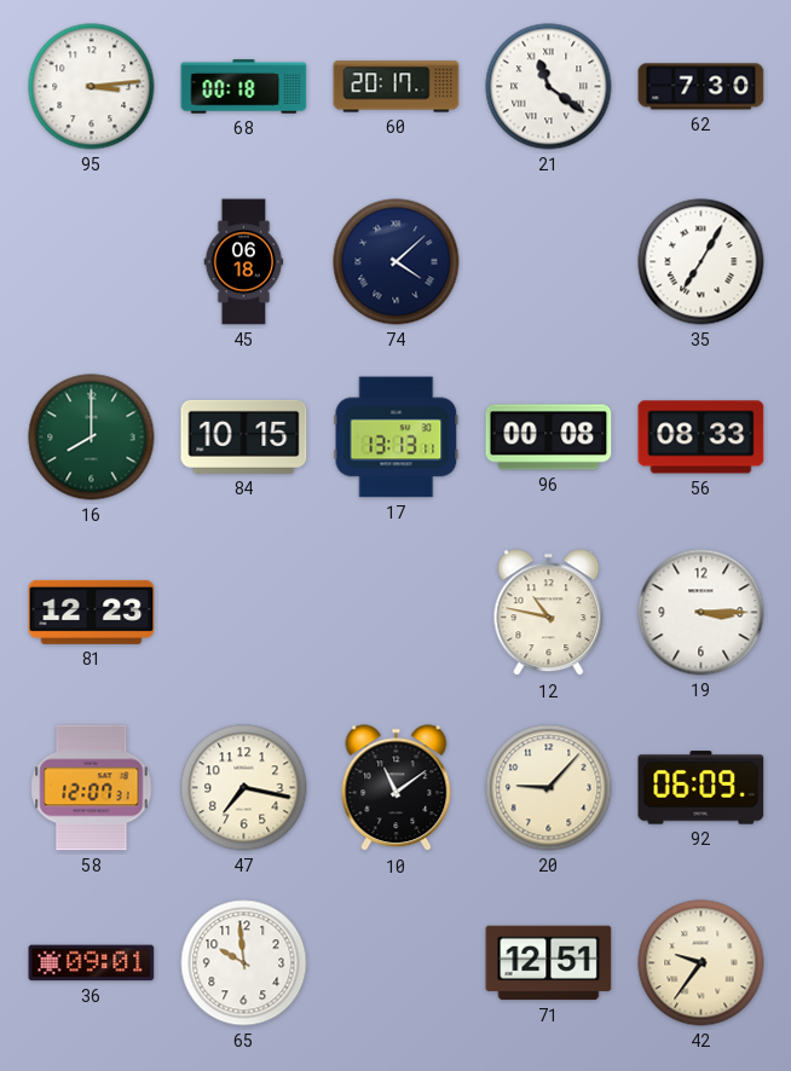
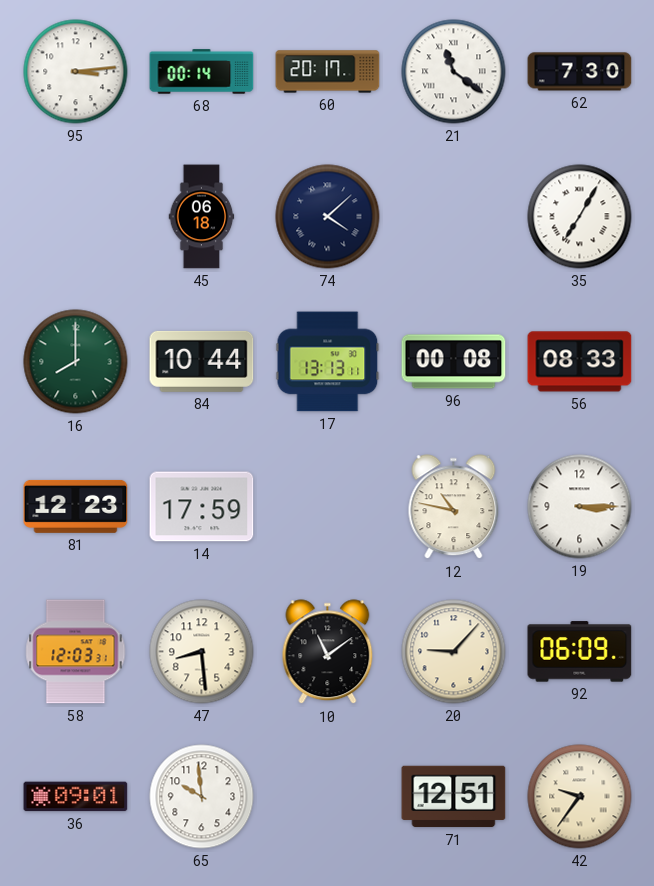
68: 00:18 -> 00:14 (202, 72)
84: 10:15 -> 10:44 (202, 361)
14: none -> 17:59 (202, 507)
58: 12:07 -> 12:03 (76, 652)
47: 7:17 -> 8:29 (202, 652)
